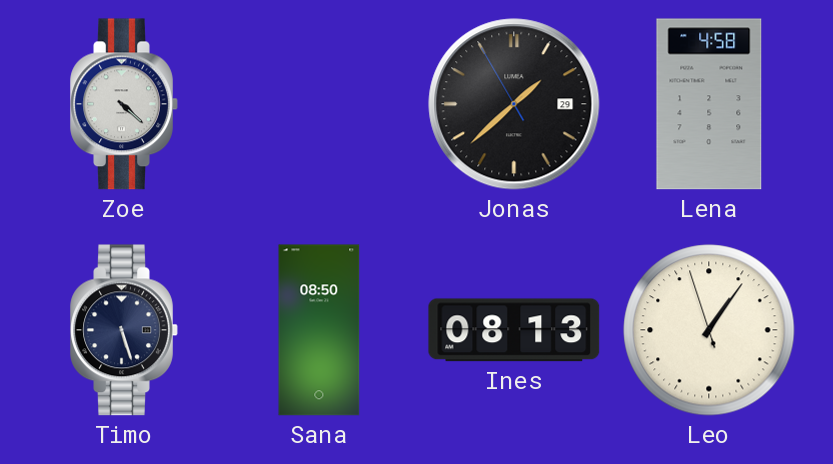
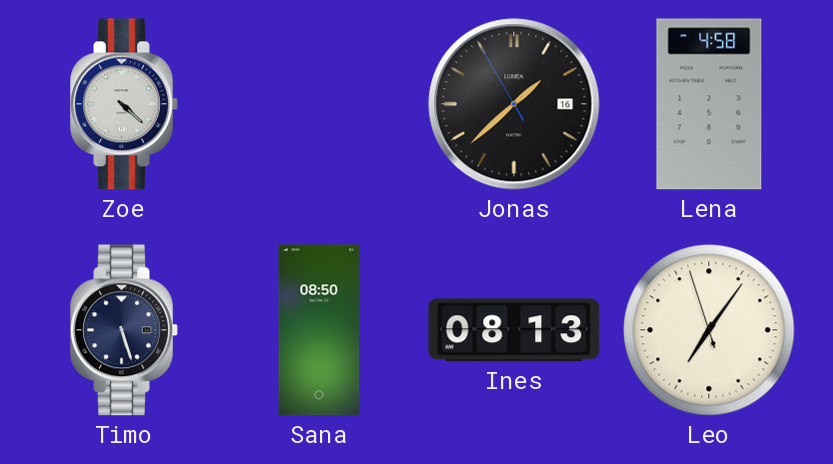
Jonas date: 29 -> 16 (514, 104)
Leo: 1:05 -> 7:05 (709, 330)
